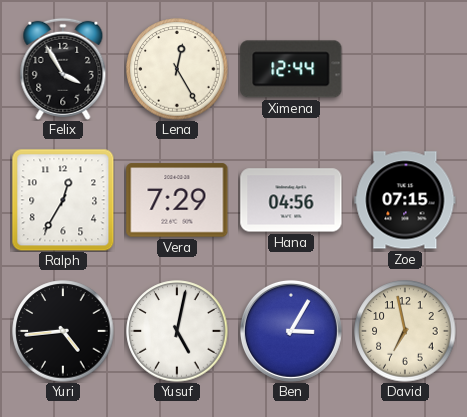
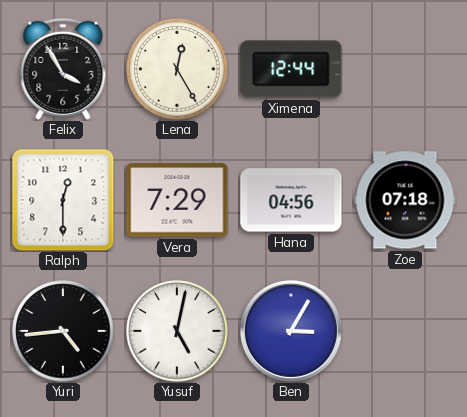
Ralph: 12:35 -> 12:30 (63, 200)
Zoe: 07:15 -> 07:18 (405, 200)
David: 6:58 -> none (405, 331)
